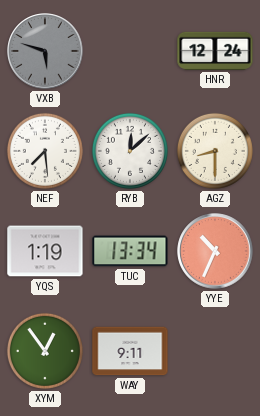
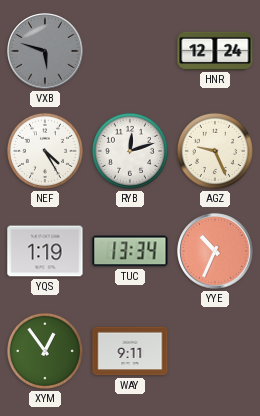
NEF: 7:29 -> 4:25 (45, 151)
RYB: 12:08 -> 12:12 (130, 151)
AGZ: 8:30 -> 9:26 (215, 151)
